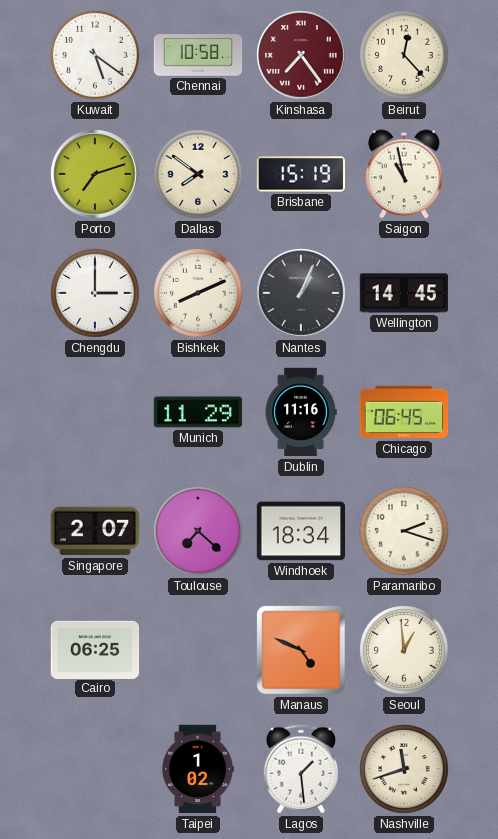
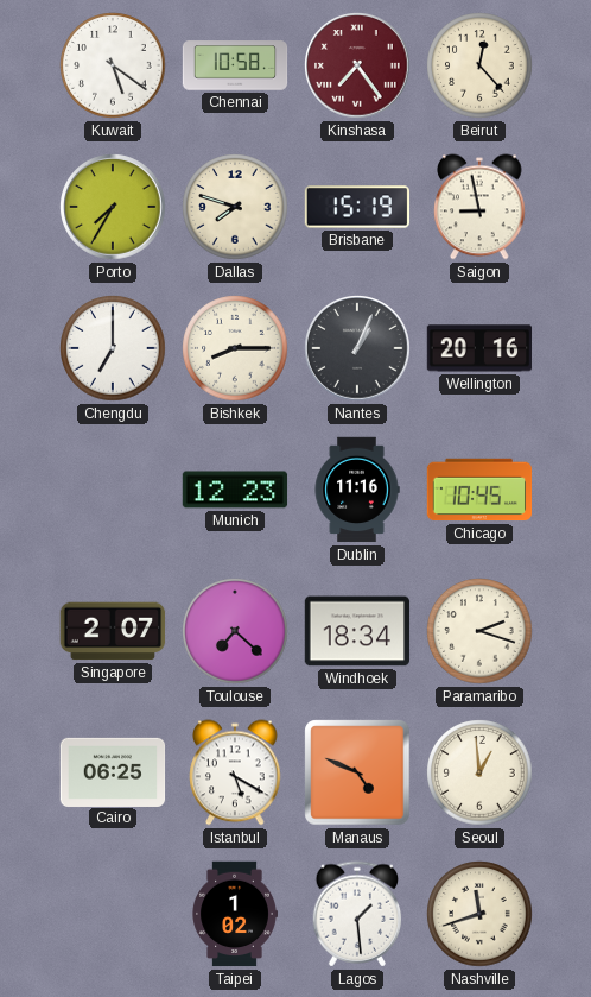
Porto: 7:12 -> 7:35 (113, 207)
Dallas: 7:51 -> 7:48 (235, 207)
Saigon: 10:58 -> 8:58 (479, 207)
Chengdu: 3:00 -> 7:00 (113, 348)
Bishkek: 8:11 -> 8:15 (235, 348)
Wellington: 14:45 -> 20:16 (479, 348)
Munich: 11:29 -> 12:23 (235, 490)
Chicago: 06:45 -> 10:45 (479, 490)
Istanbul: none -> 5:20 (235, 772)
